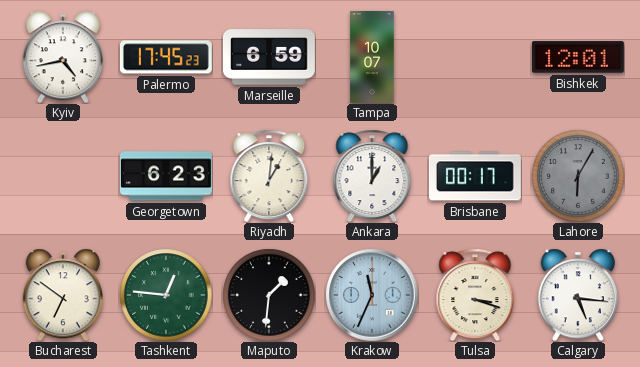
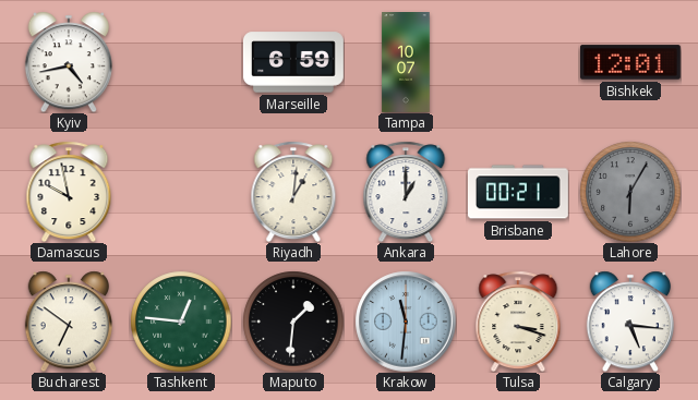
Palermo: 17:45 -> none (166, 57)
Damascus: none -> 9:58 (69, 192)
Georgetown: 6:23 -> none (166, 176)
Brisbane: 00:17 -> 00:21 (518, 192)
Krakow: 11:34 -> 11:31 (406, 322)
